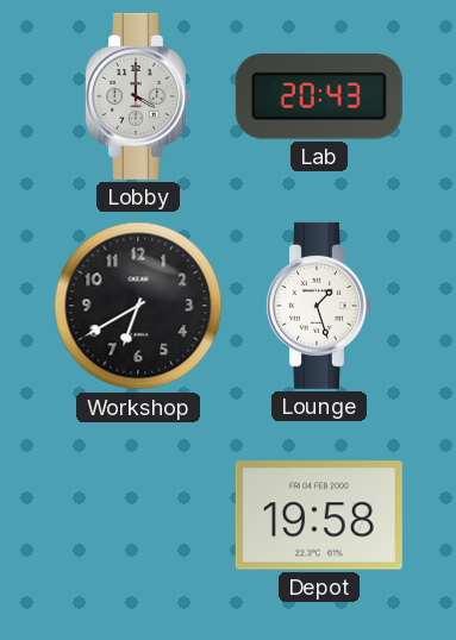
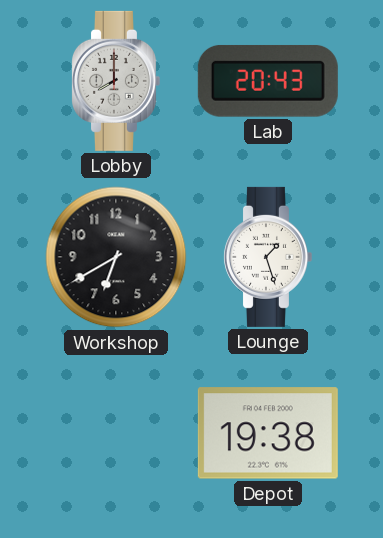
Lobby: 4:00 -> 8:00 (115, 81)
Depot: 19:58 -> 19:38 (268, 433)
